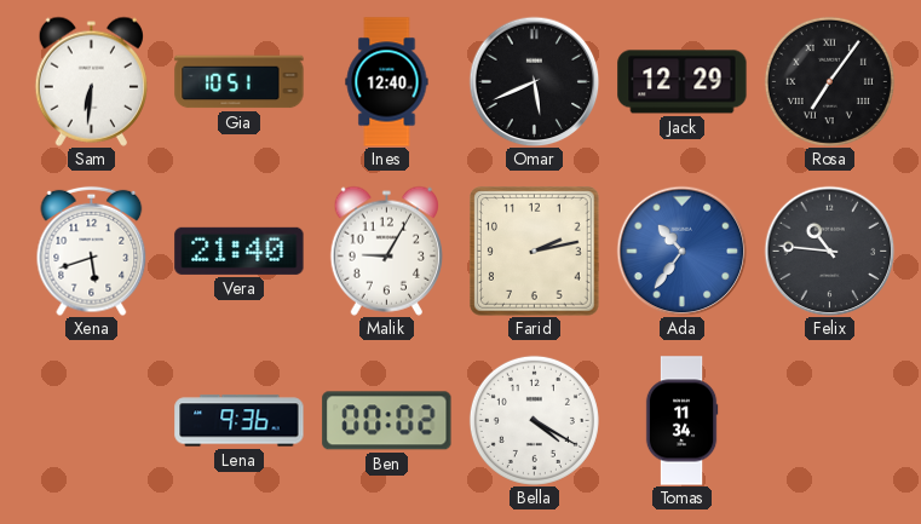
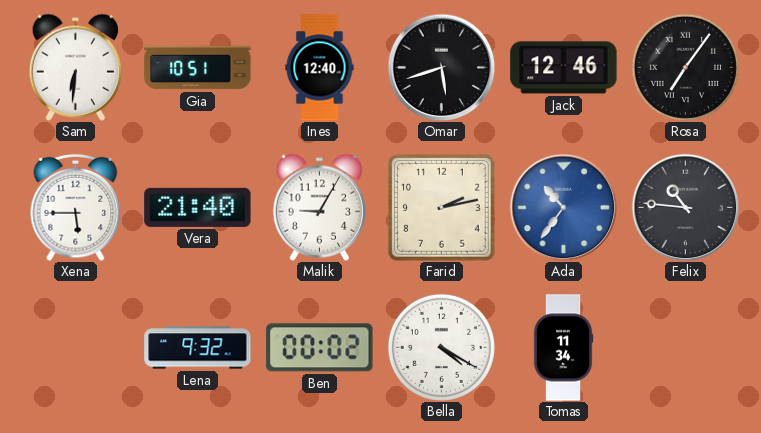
Omar: 5:41 -> 5:42 (441, 67)
Jack: 12:29 -> 12:46 (564, 68)
Xena: 5:42 -> 5:45 (76, 207)
Lena: 9:36 -> 9:32 (198, 348)
